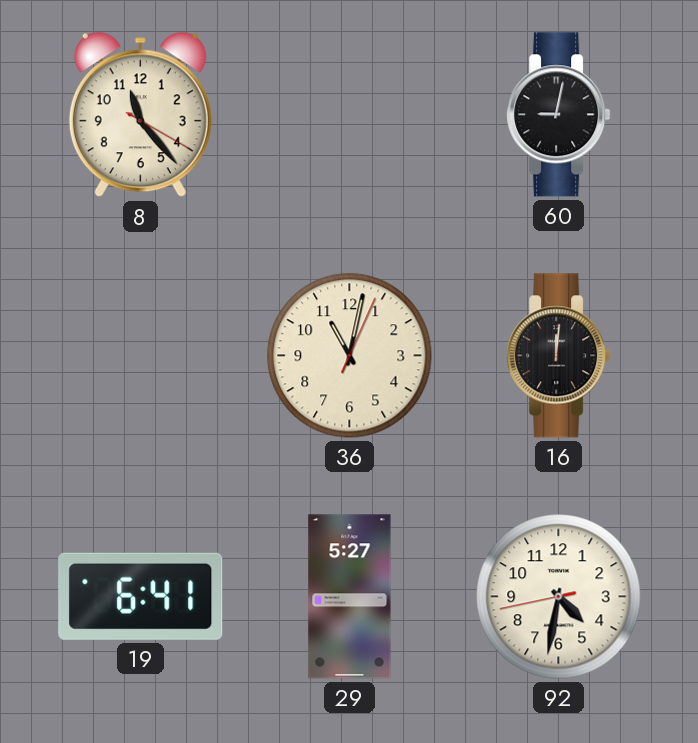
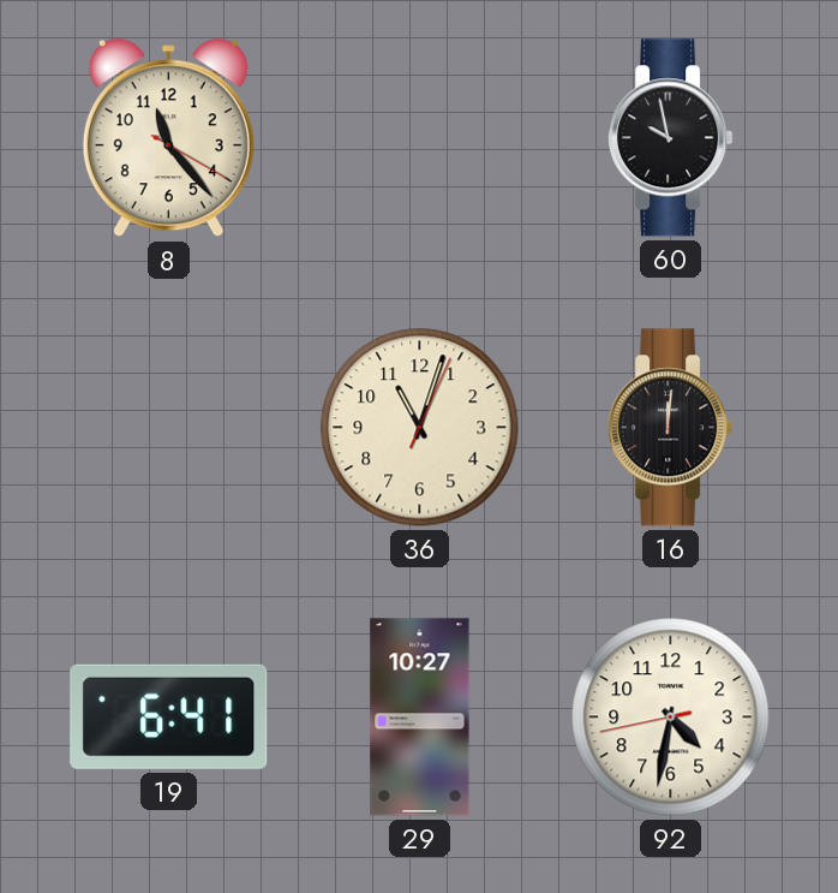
60: 9:02 -> 9:58 (671, 138)
36: 11:02 -> 11:03 (420, 428)
29: 5:27 -> 10:27 (420, 718)
